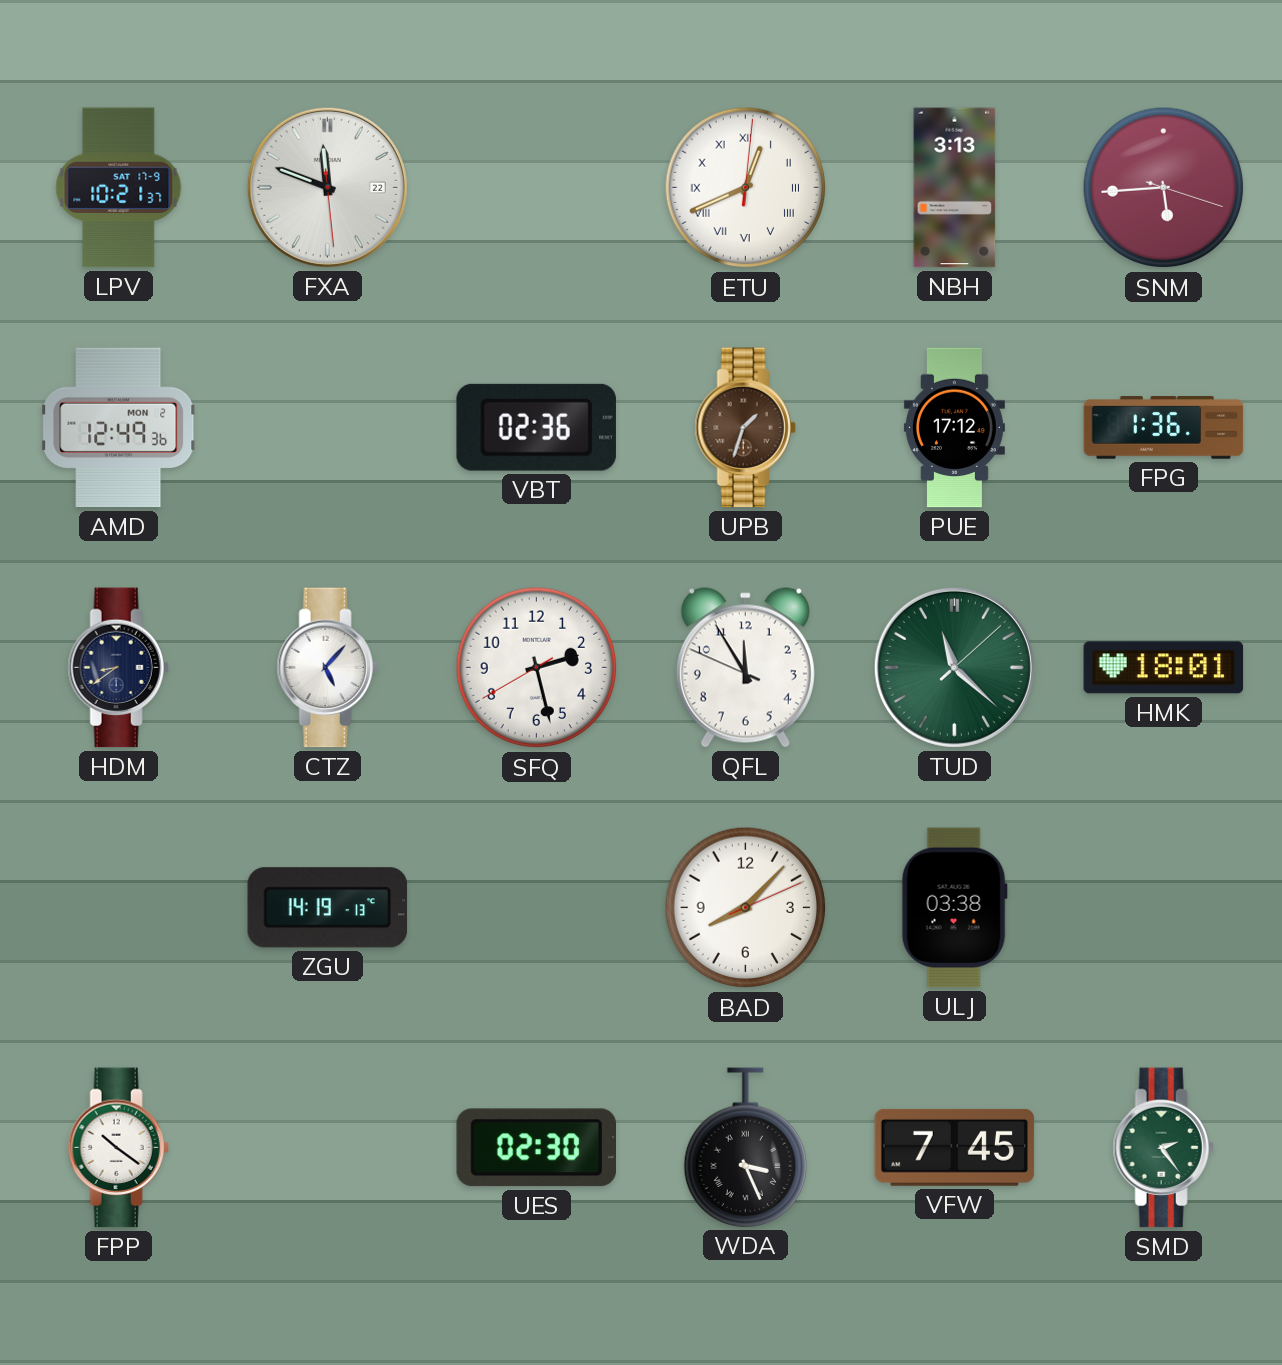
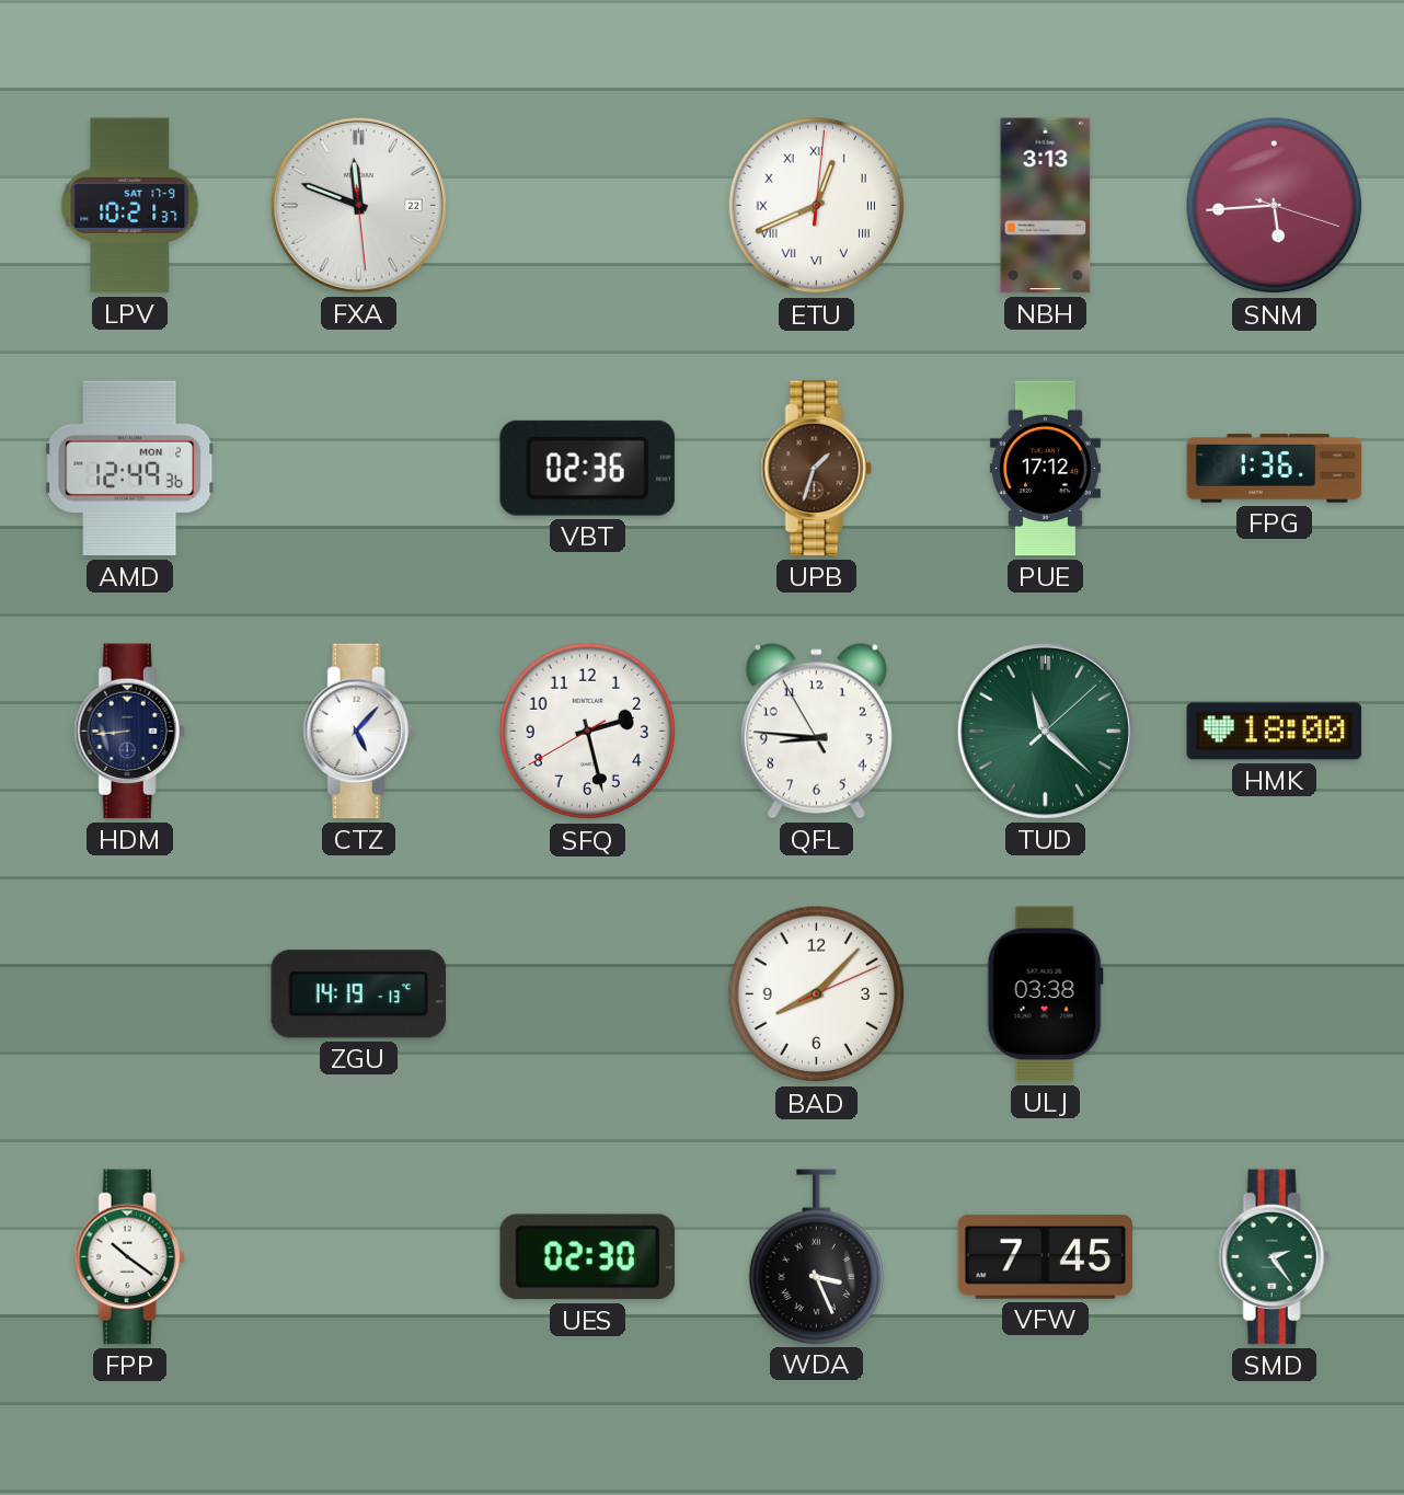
HDM: 8:39 -> 8:44 (129, 732)
QFL: 11:54 -> 8:45 (816, 732)
HMK: 18:01 -> 18:00 (1275, 732)
